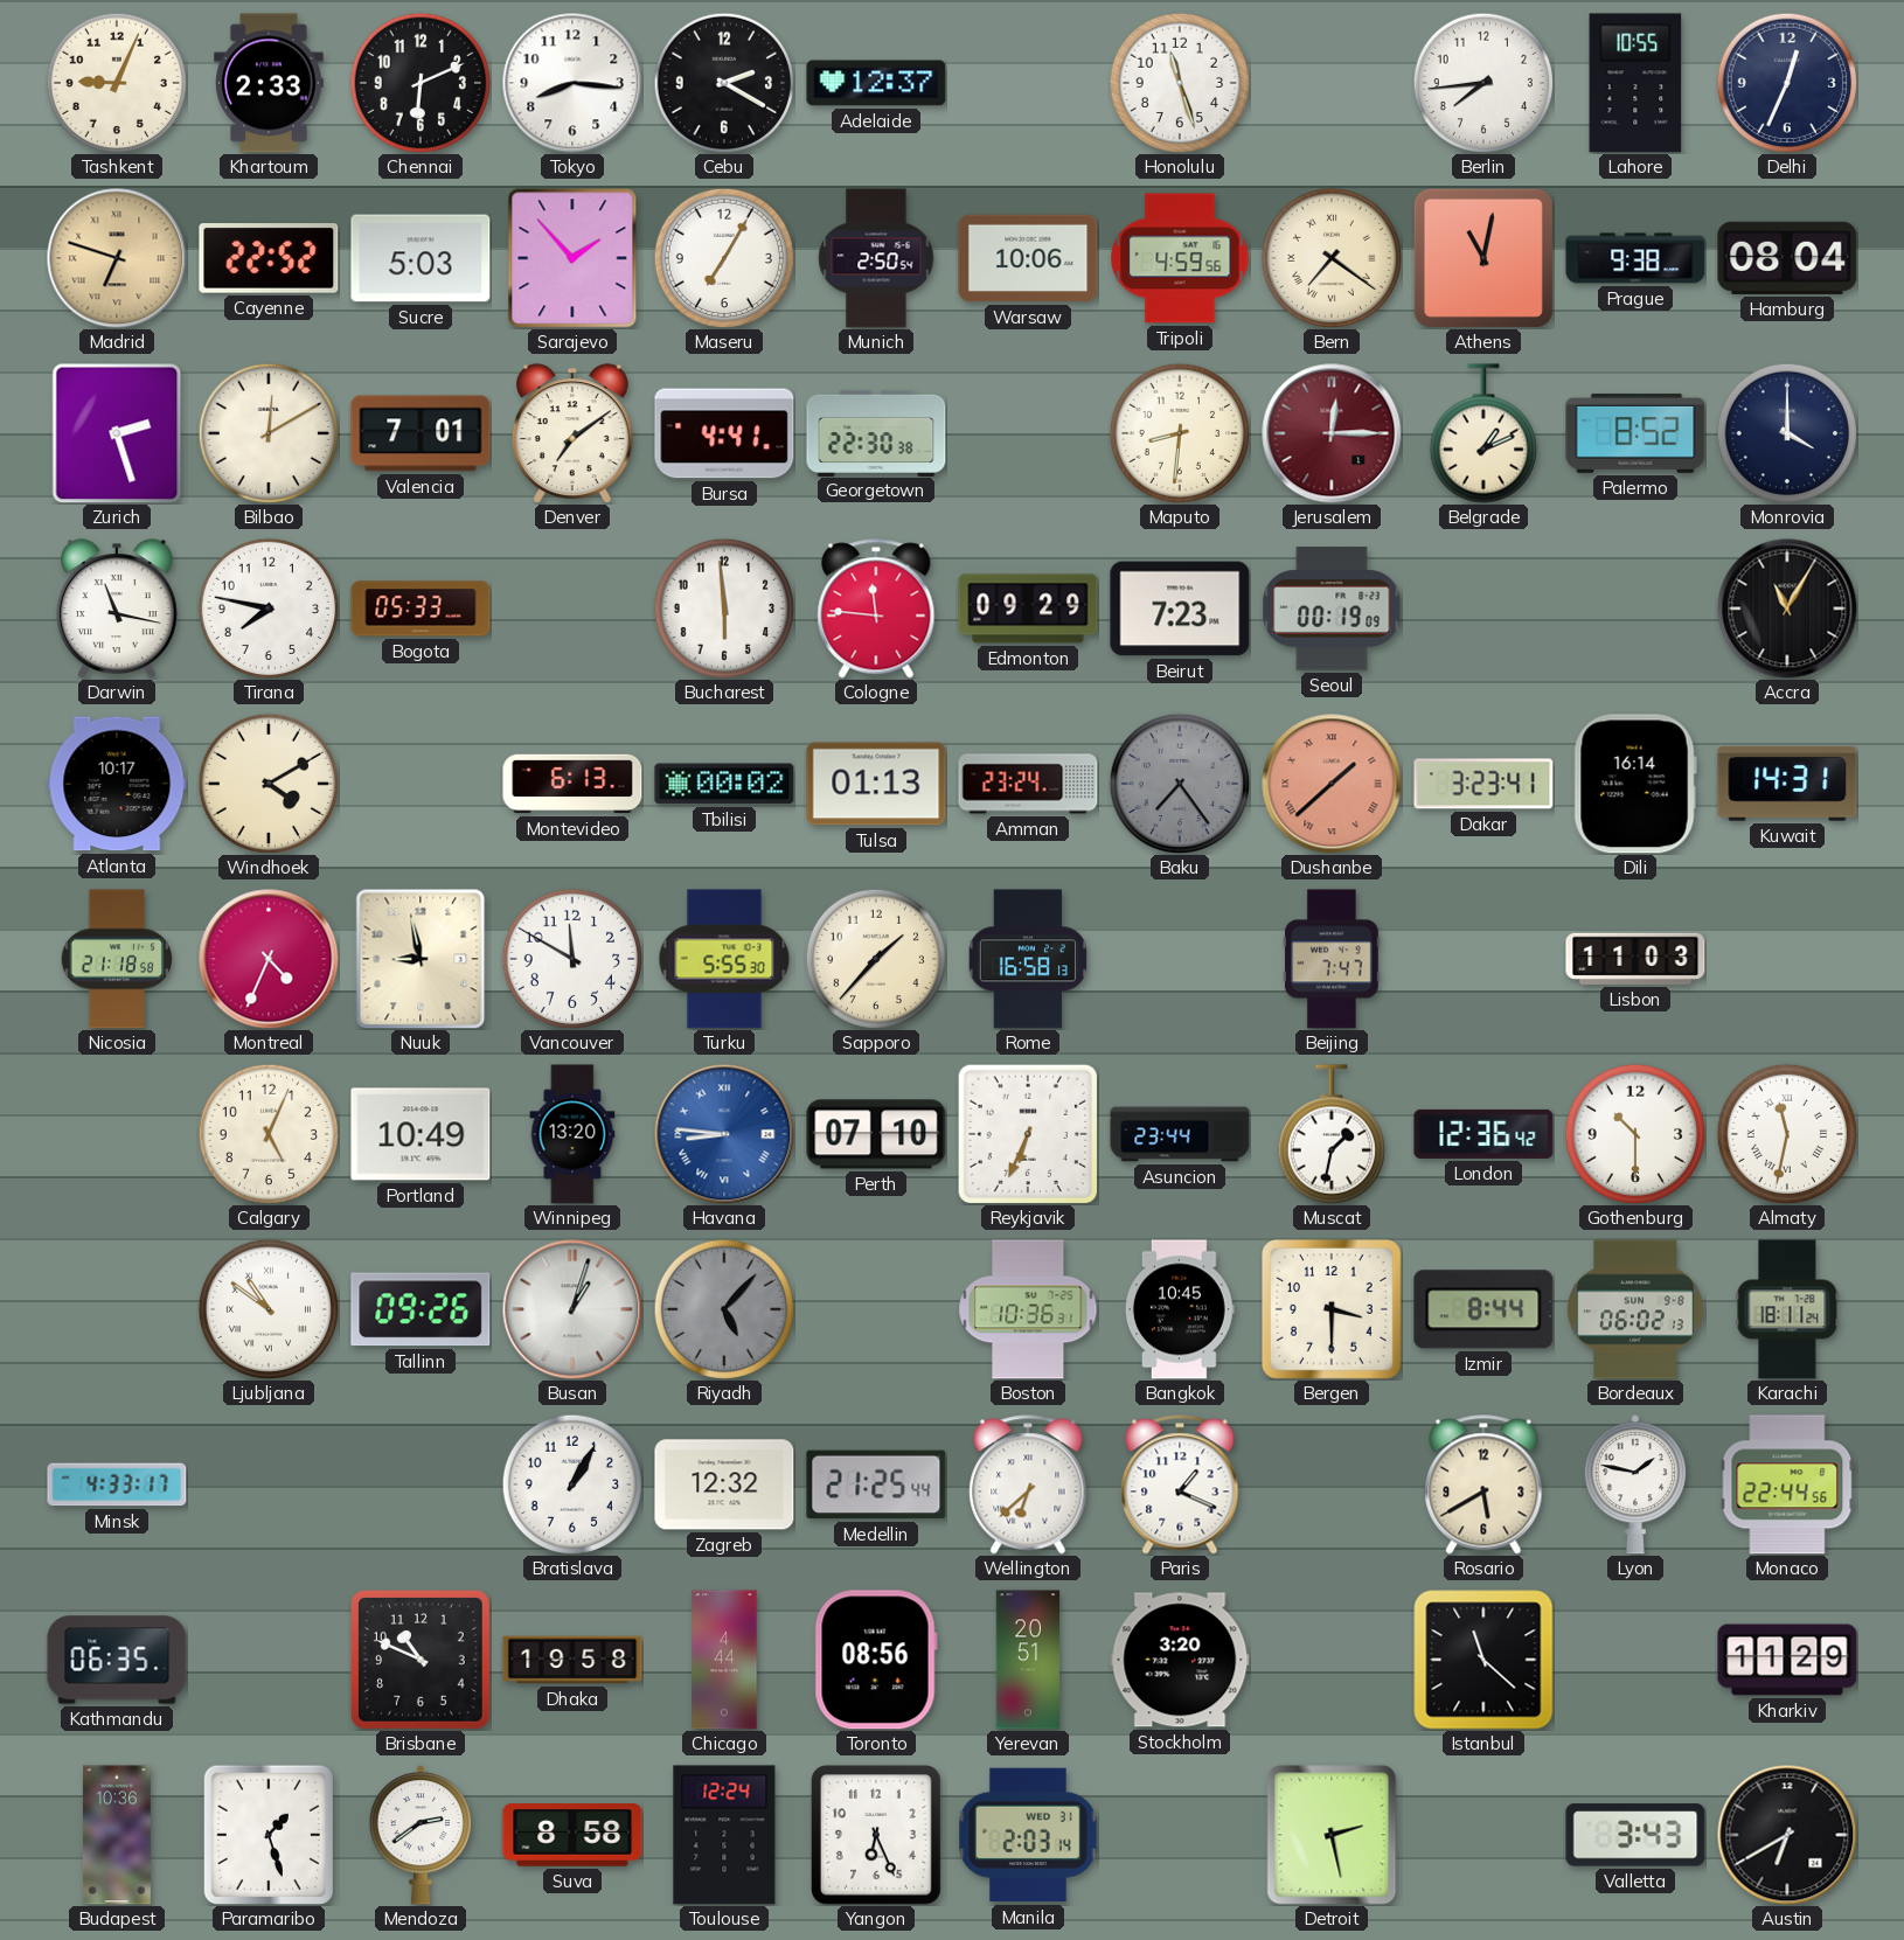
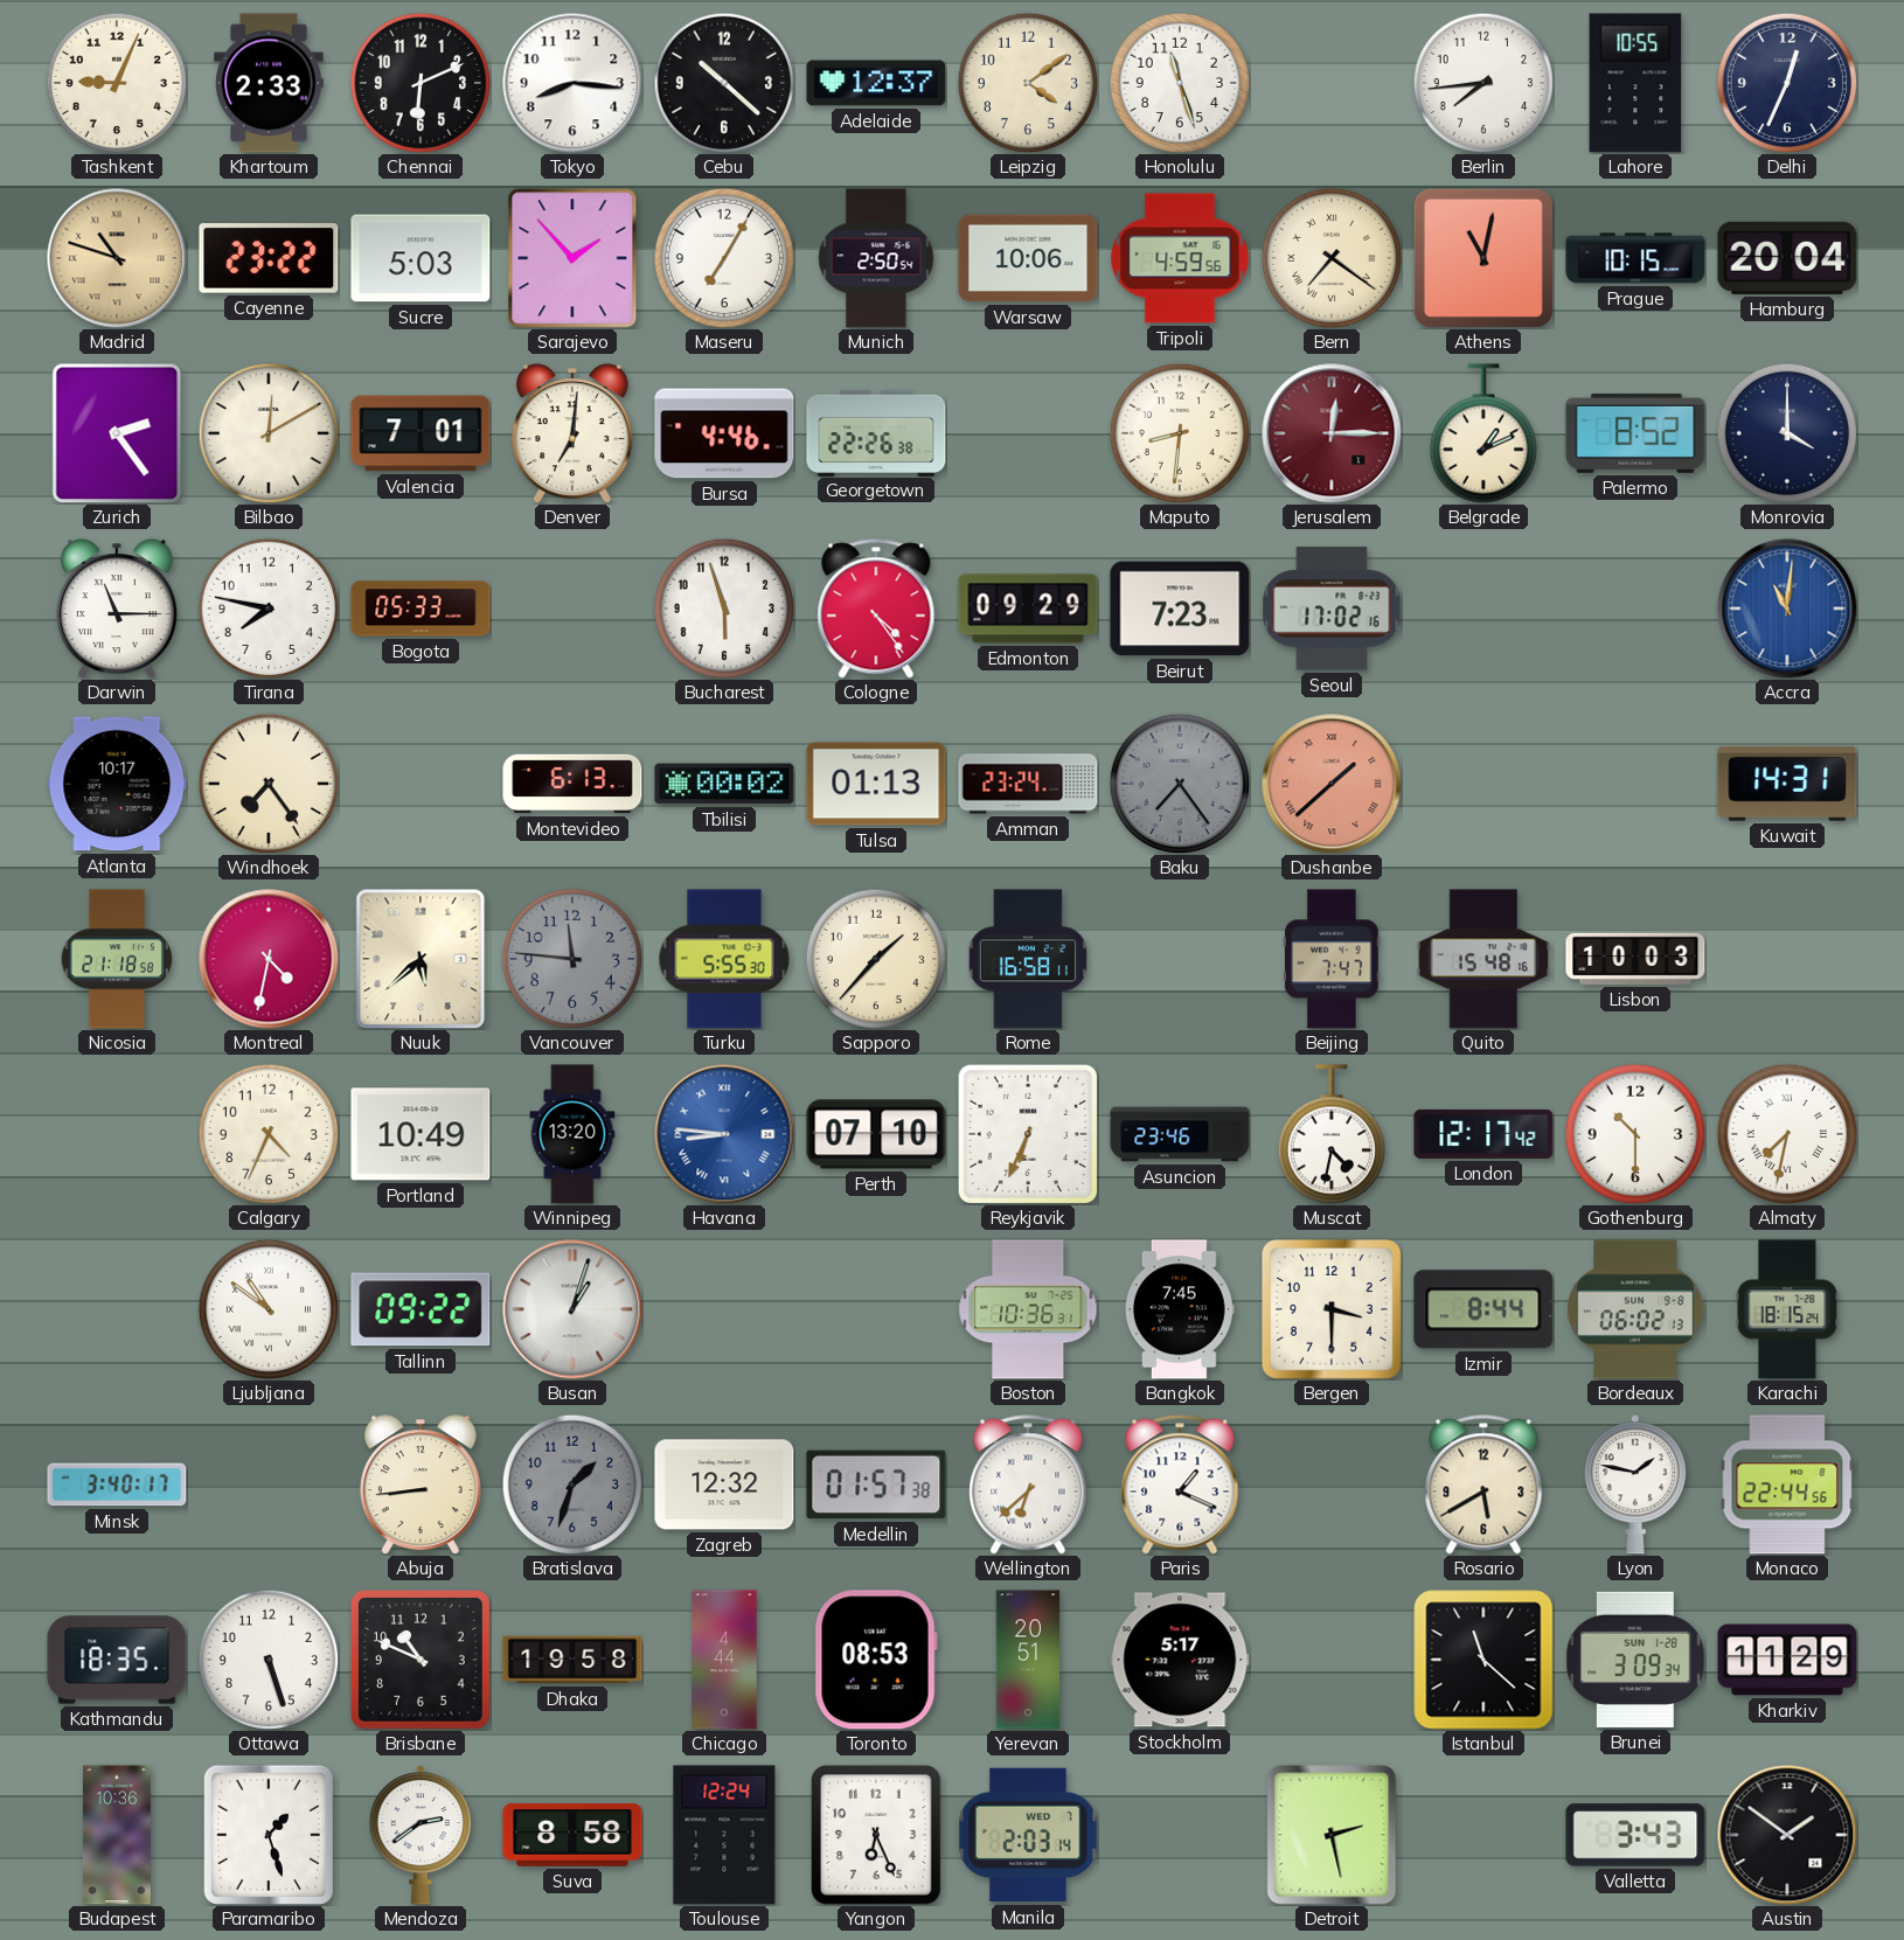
Cebu: 2:20 -> 10:22 (723, 82)
Leipzig: none -> 4:09 (1027, 82)
Madrid: 6:48 -> 10:48 (117, 258)
Cayenne: 22:52 -> 23:22 (269, 258)
Prague: 9:38 -> 10:15 (1635, 258)
Hamburg: 08:04 -> 20:04 (1787, 258)
Zurich: 2:27 -> 2:24 (117, 433)
Denver: 7:09 -> 7:01 (572, 433)
Bursa: 4:41 -> 4:46 (724, 433)
Georgetown: 22:30 -> 22:26 (876, 432)
Darwin: 11:17 -> 11:15 (117, 609)
Bucharest: 5:59 -> 5:57 (723, 607)
Cologne: 11:46 -> 4:24 (876, 609)
Seoul: 00:19 -> 17:02 (1332, 609)
Accra: 11:05 -> 11:01 (1787, 609)
Accra dial: black -> blue (1787, 609)
Windhoek: 4:10 -> 7:24 (267, 783)
Dakar: 3:23 -> none (1483, 784)
Dili: 16:14 -> none (1635, 784)
Montreal: 4:34 -> 4:32 (269, 959)
Nuuk: 8:58 -> 5:38 (421, 959)
Vancouver: 11:50 -> 11:46 (571, 958)
Vancouver dial: white -> grey (571, 958)
Rome: 16:58:13 -> 16:58:11 (1028, 959)
Quito: none -> 15:48 (1483, 959)
Lisbon: 11:03 -> 10:03 (1635, 959)
Calgary: 5:04 -> 4:34 (267, 1133)
Asuncion: 23:44 -> 23:46 (1180, 1134)
Muscat: 1:32 -> 4:32 (1332, 1134)
London: 12:36 -> 12:17 (1483, 1134)
Almaty: 11:32 -> 7:32 (1786, 1133)
Tallinn: 09:26 -> 09:22 (421, 1309)
Riyadh: 5:07 -> none (723, 1308)
Bangkok: 10:45 -> 7:45 (1180, 1309)
Karachi: 18:11 -> 18:15 (1787, 1309)
Minsk: 4:33 -> 3:40 (117, 1484)
Abuja: none -> 8:44 (421, 1484)
Bratislava: 1:05 -> 1:33 (571, 1483)
Bratislava dial: white -> grey (571, 1483)
Medellin: 21:25 -> 01:57 (876, 1484)
Kathmandu: 06:35 -> 18:35 (117, 1660)
Ottawa: none -> 5:27 (267, 1659)
Toronto: 08:56 -> 08:53 (876, 1660)
Stockholm: 3:20 -> 5:17 (1180, 1660)
Brunei: none -> 3:09 (1635, 1660)
Manila date: WED 31 -> WED 7 (1029, 1835)
Austin: 6:40 -> 1:51 (1787, 1835)
